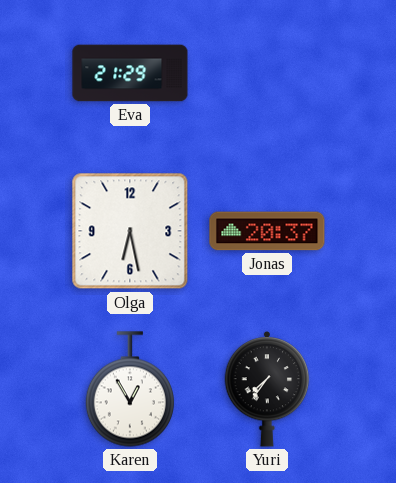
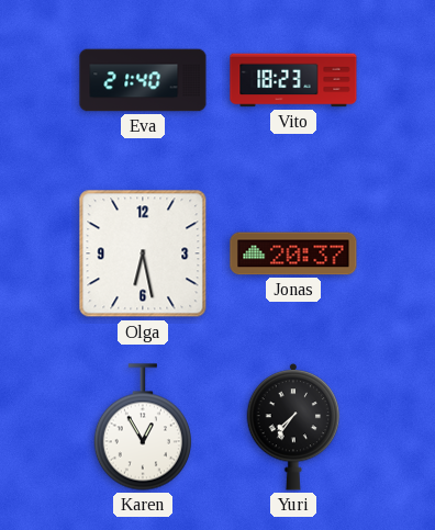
Eva: 21:29 -> 21:40 (143, 80)
Vito: none -> 18:23 (293, 80)
